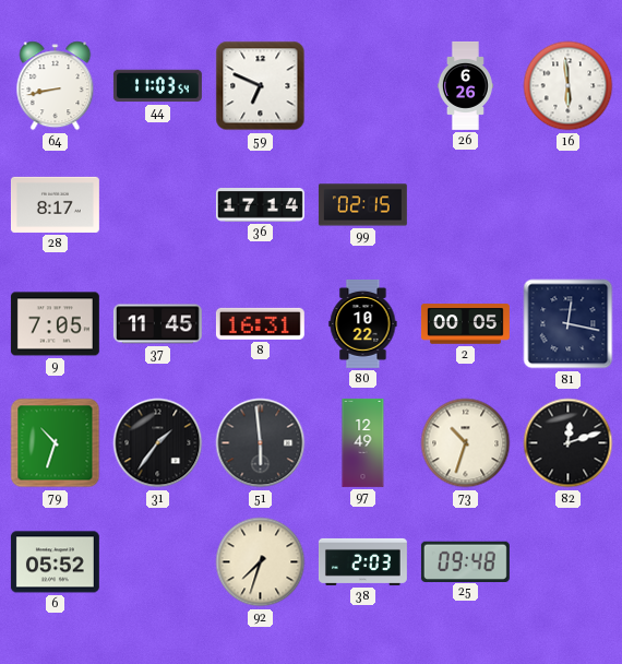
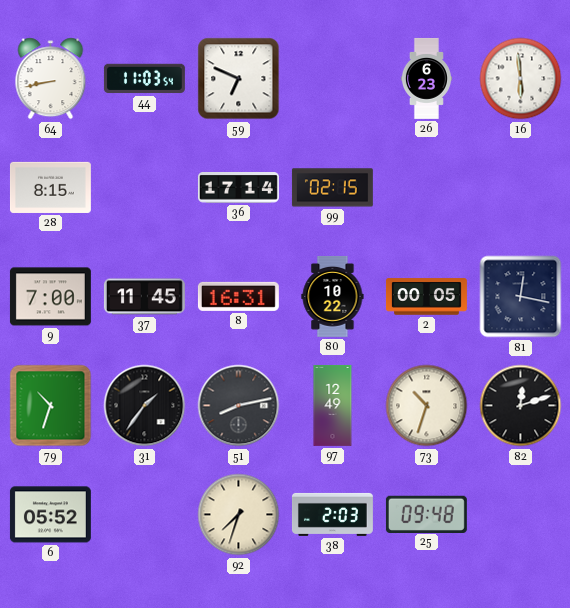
26: 6:26 -> 6:23 (426, 78)
28: 8:17 -> 8:15 (50, 187)
9: 7:05 -> 7:00 (50, 297)
51: 5:59 -> 8:13 (239, 406)
